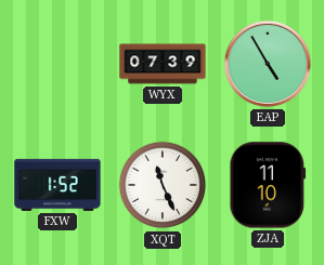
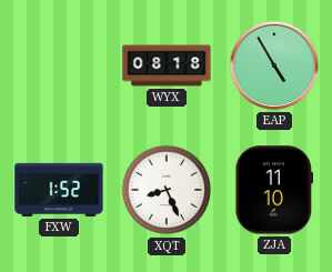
WYX: 07:39 -> 08:18 (167, 66)
XQT: 11:26 -> 8:26 (167, 190)
